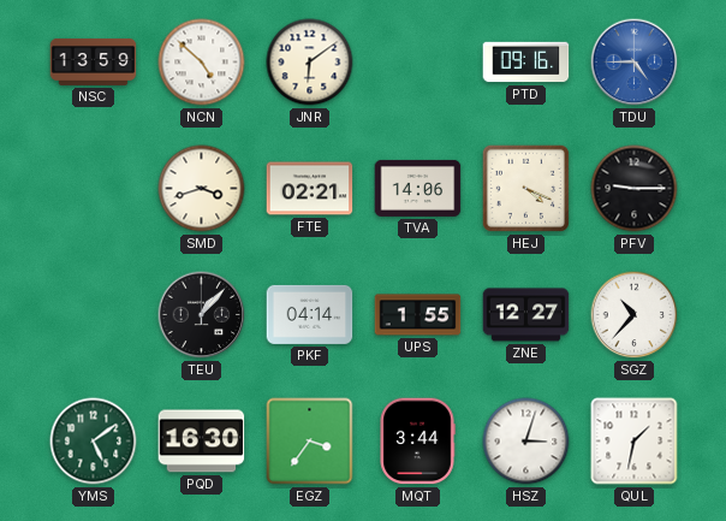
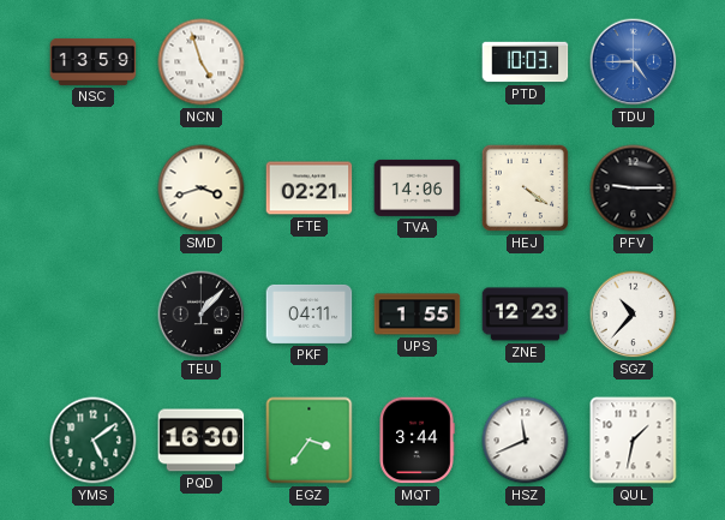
NCN: 4:52 -> 4:57 (202, 62)
JNR: 6:09 -> none (310, 63)
PTD: 09:16 -> 10:03 (526, 62)
HEJ: 4:19 -> 4:21 (525, 187)
PKF: 04:14 -> 04:11 (310, 313)
ZNE: 12:27 -> 12:23 (526, 315)
HSZ: 3:03 -> 11:41 (526, 441)
